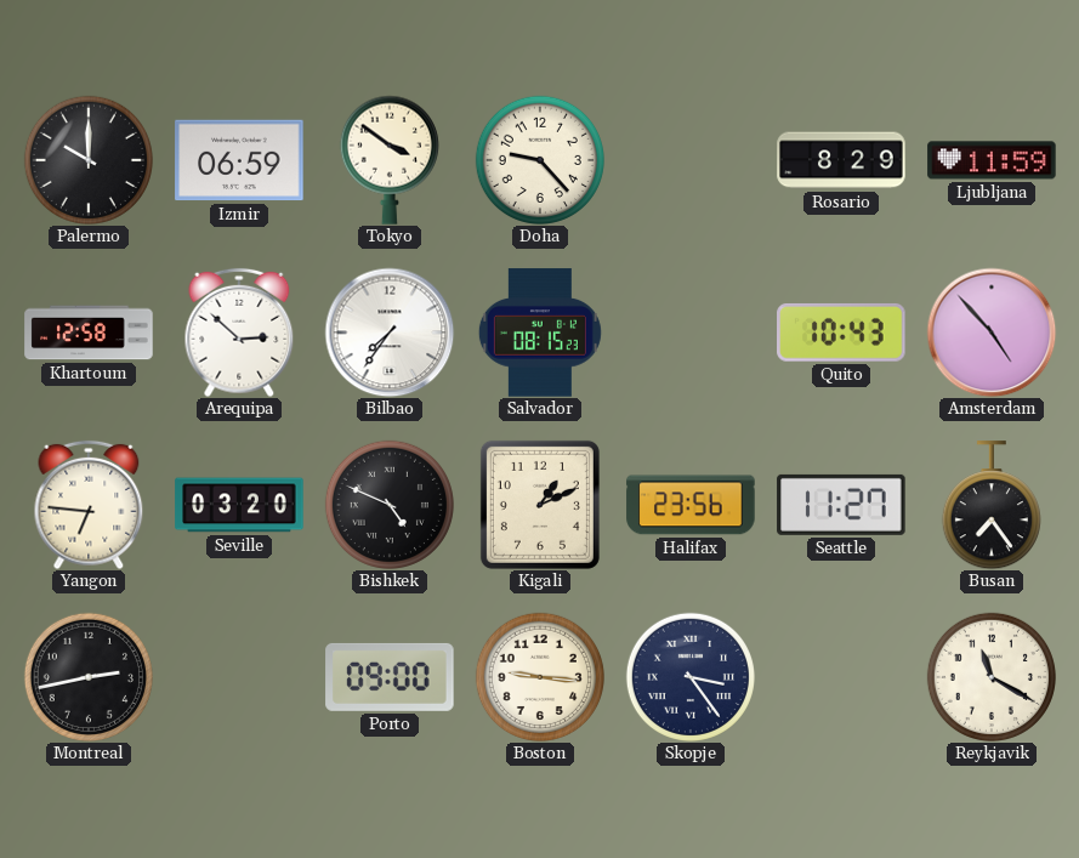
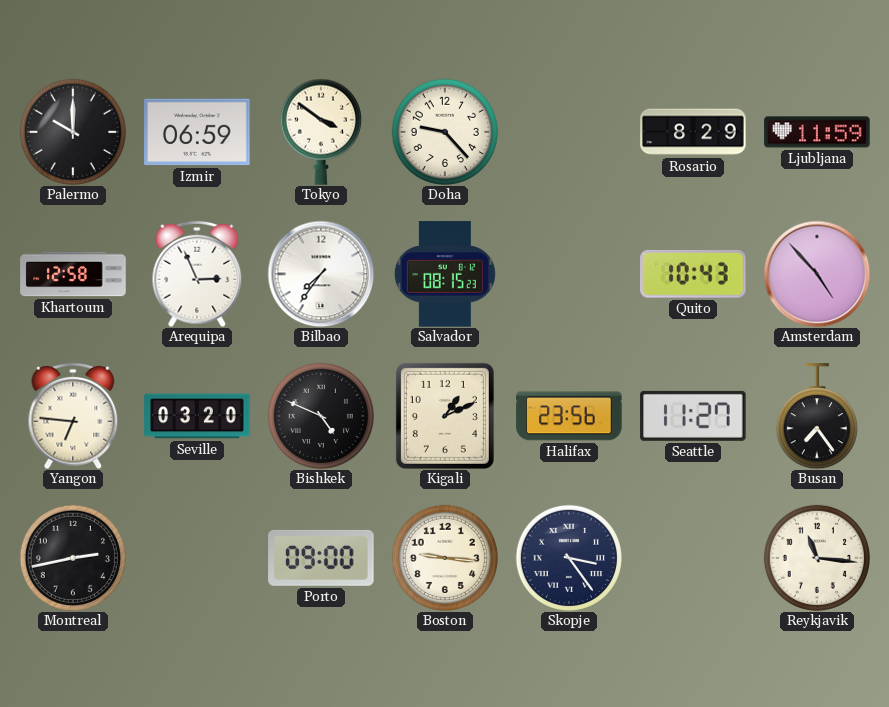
Arequipa: 2:52 -> 2:56 (197, 274)
Reykjavik: 11:20 -> 11:16 (817, 558)
